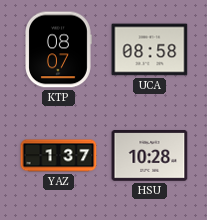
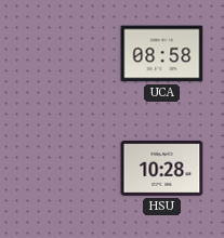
KTP: 08:07 -> none (58, 50)
YAZ: 1:37 -> none (59, 156)
